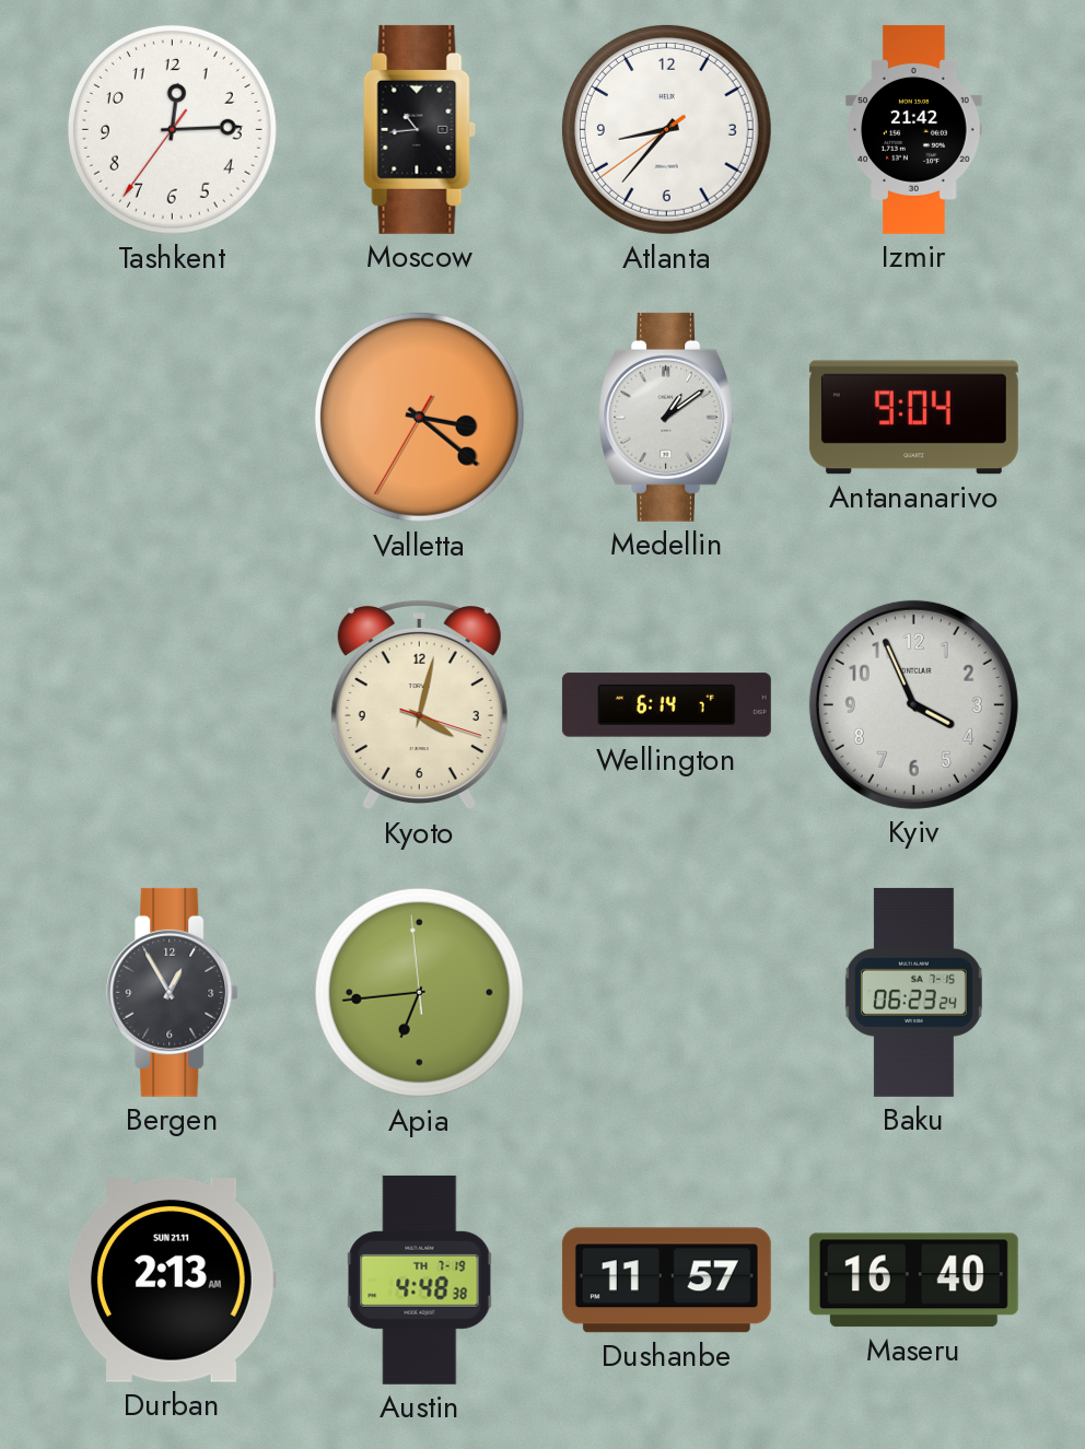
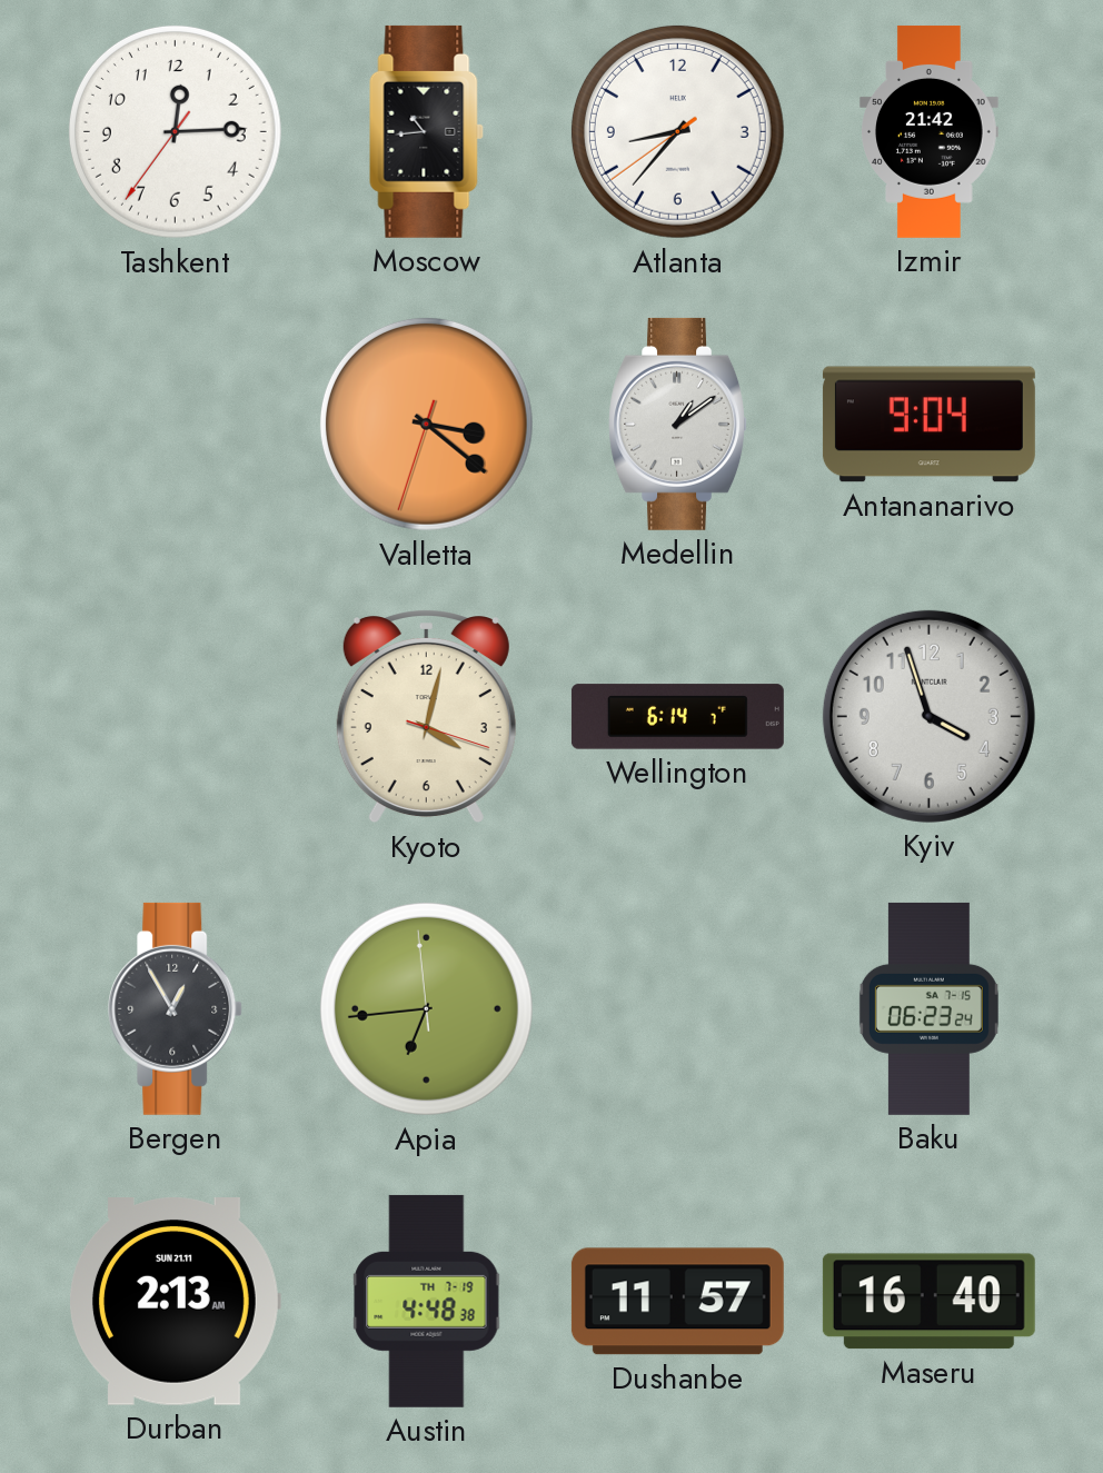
Valletta: 3:21:35 -> 3:21:33 (426, 424)
Kyiv: 3:56 -> 3:57 (928, 716)
